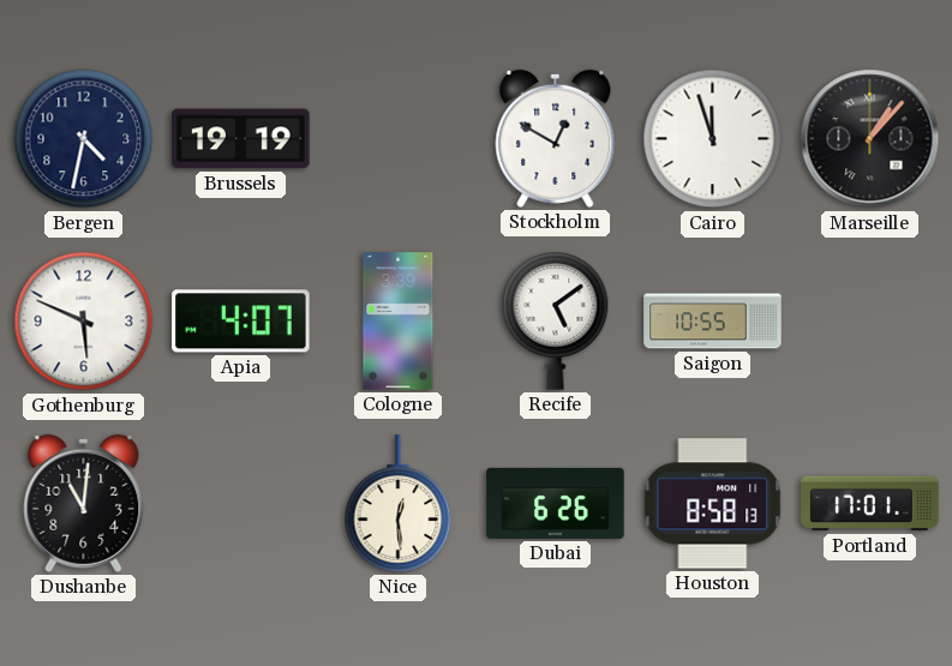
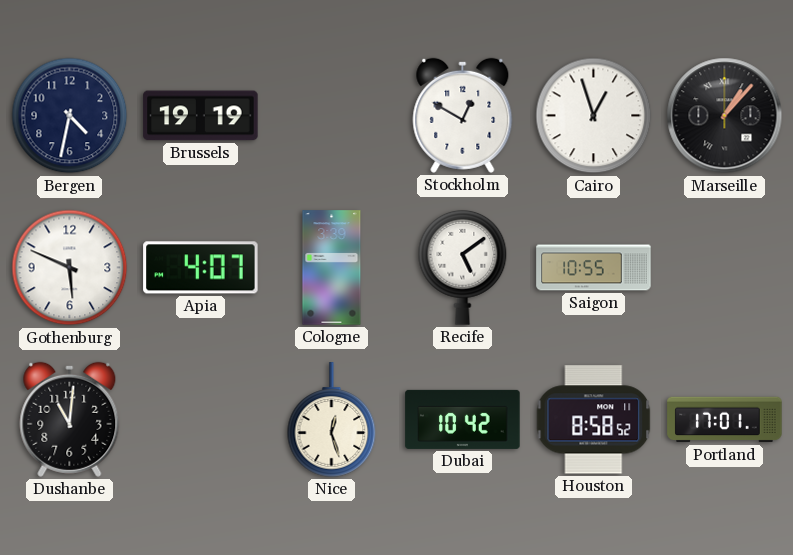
Cairo: 11:57 -> 12:57 (594, 116)
Nice: 12:29 -> 12:27 (332, 420)
Dubai: 6:26 -> 10:42 (463, 419)
Houston: 8:58:13 -> 8:58:52 (594, 420)
